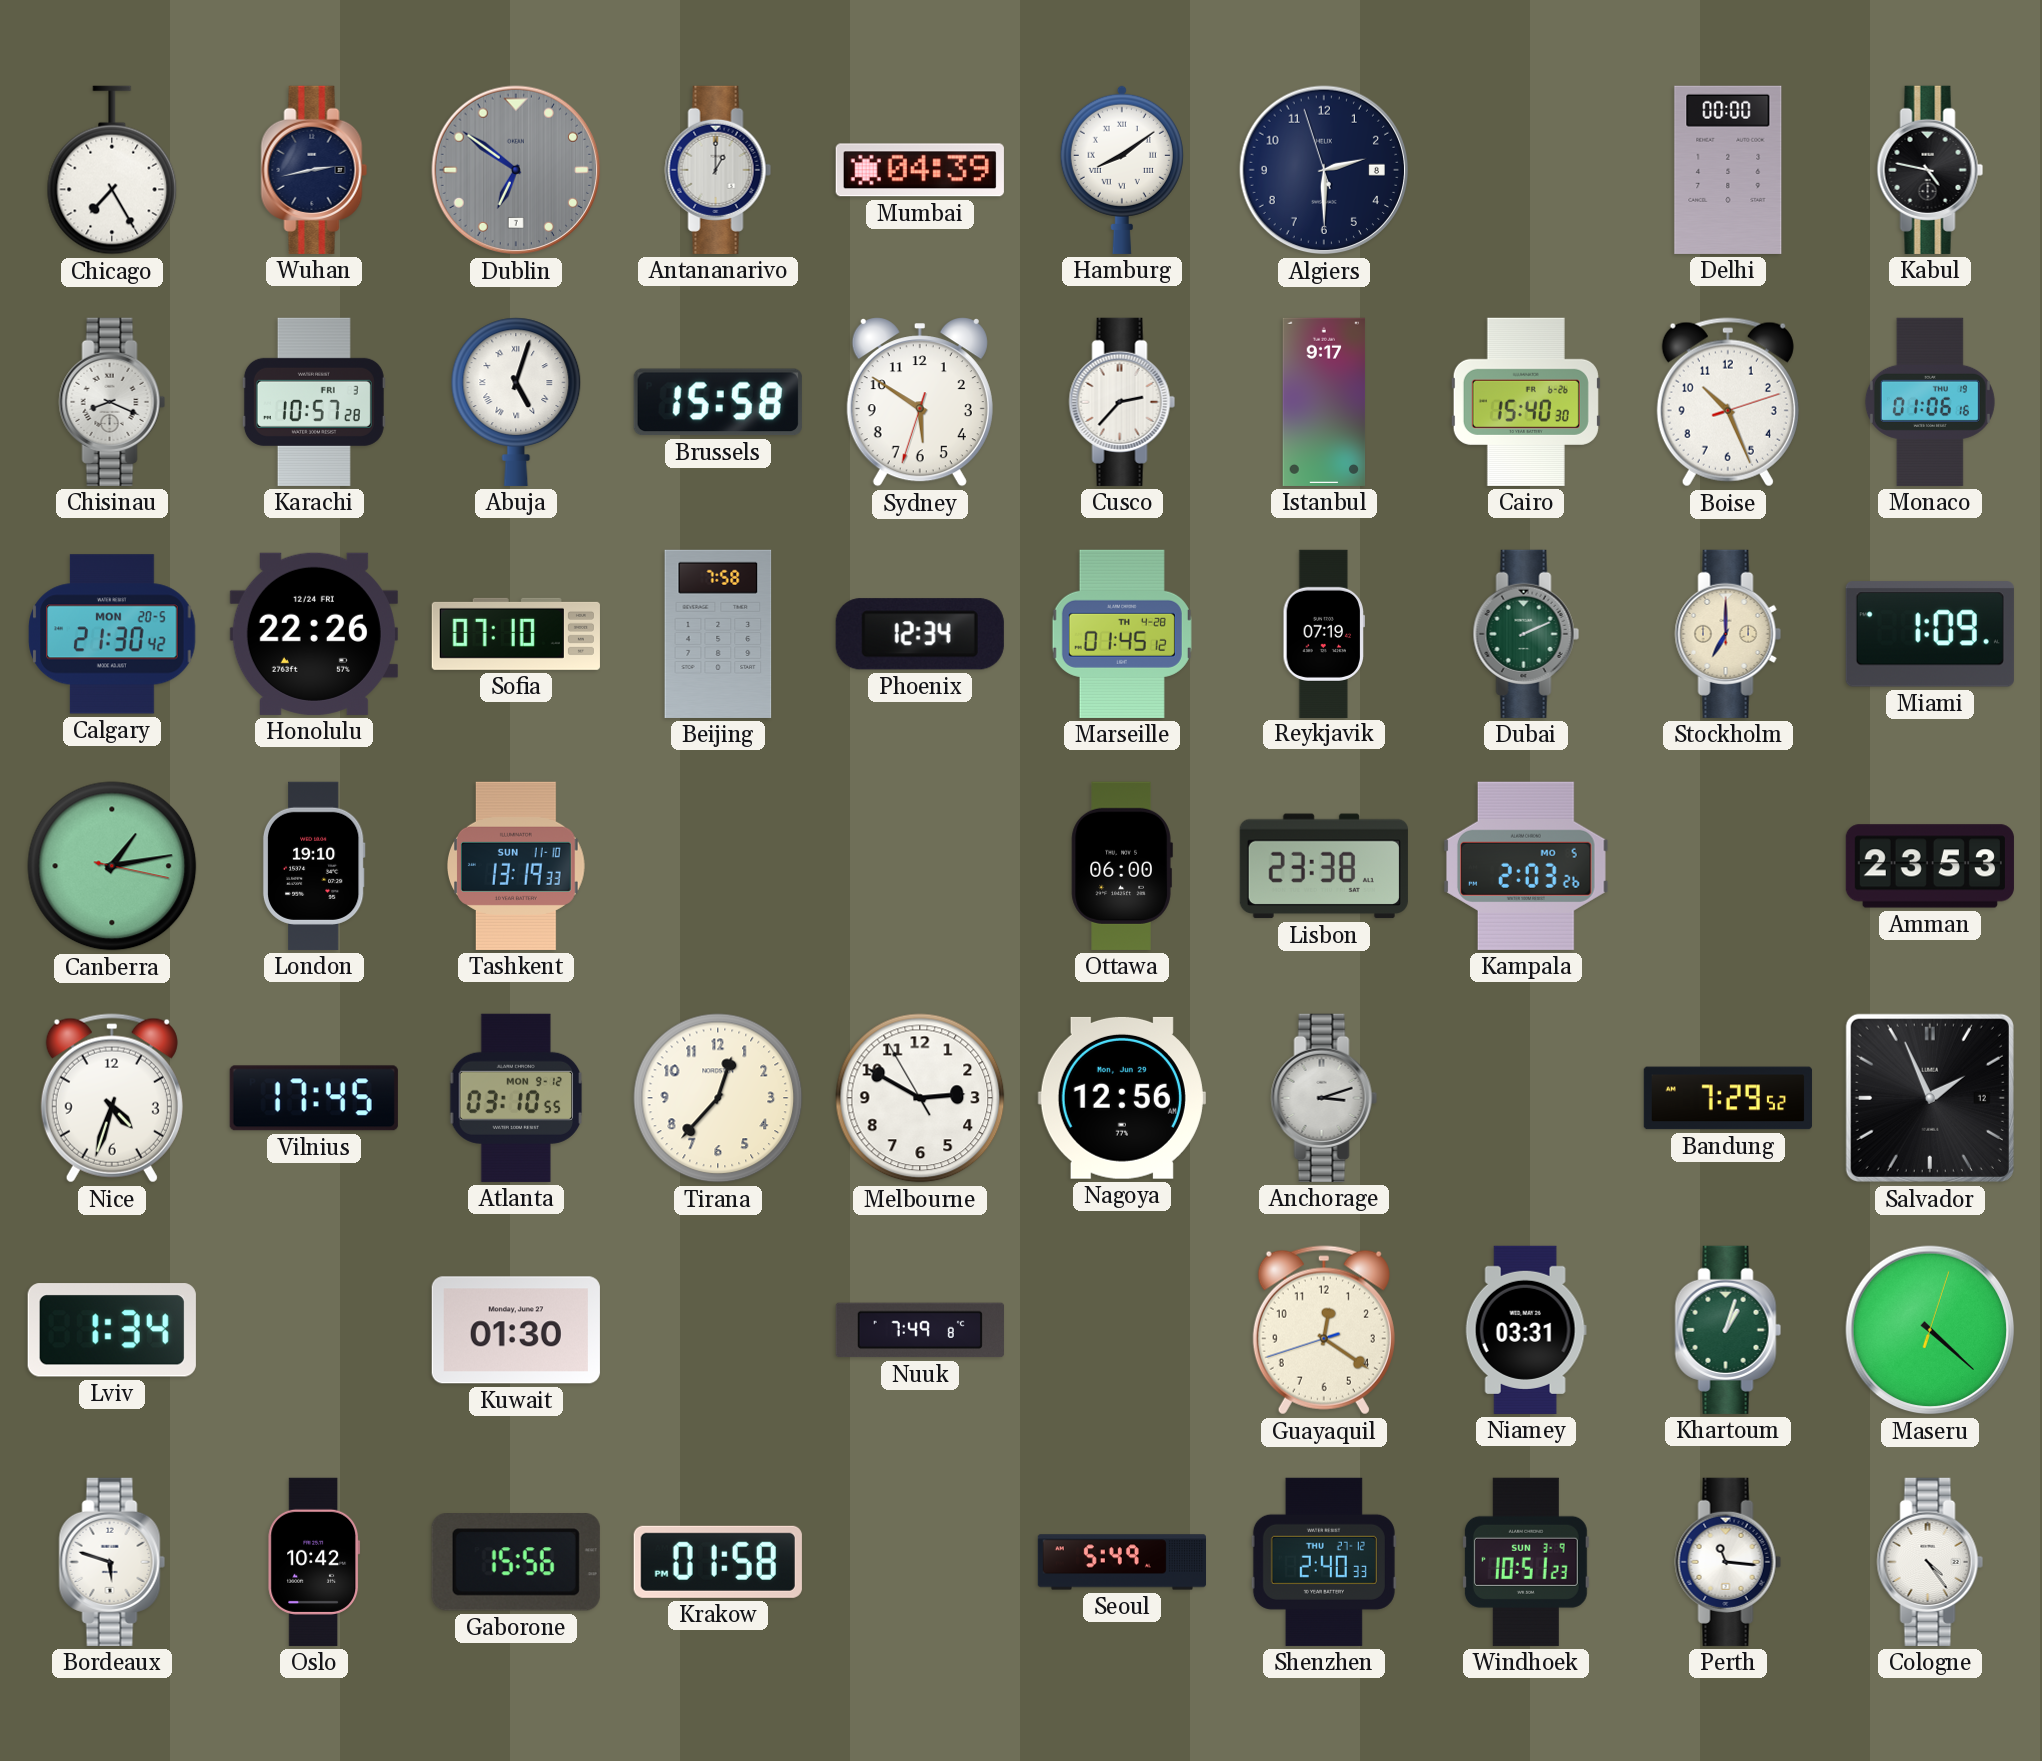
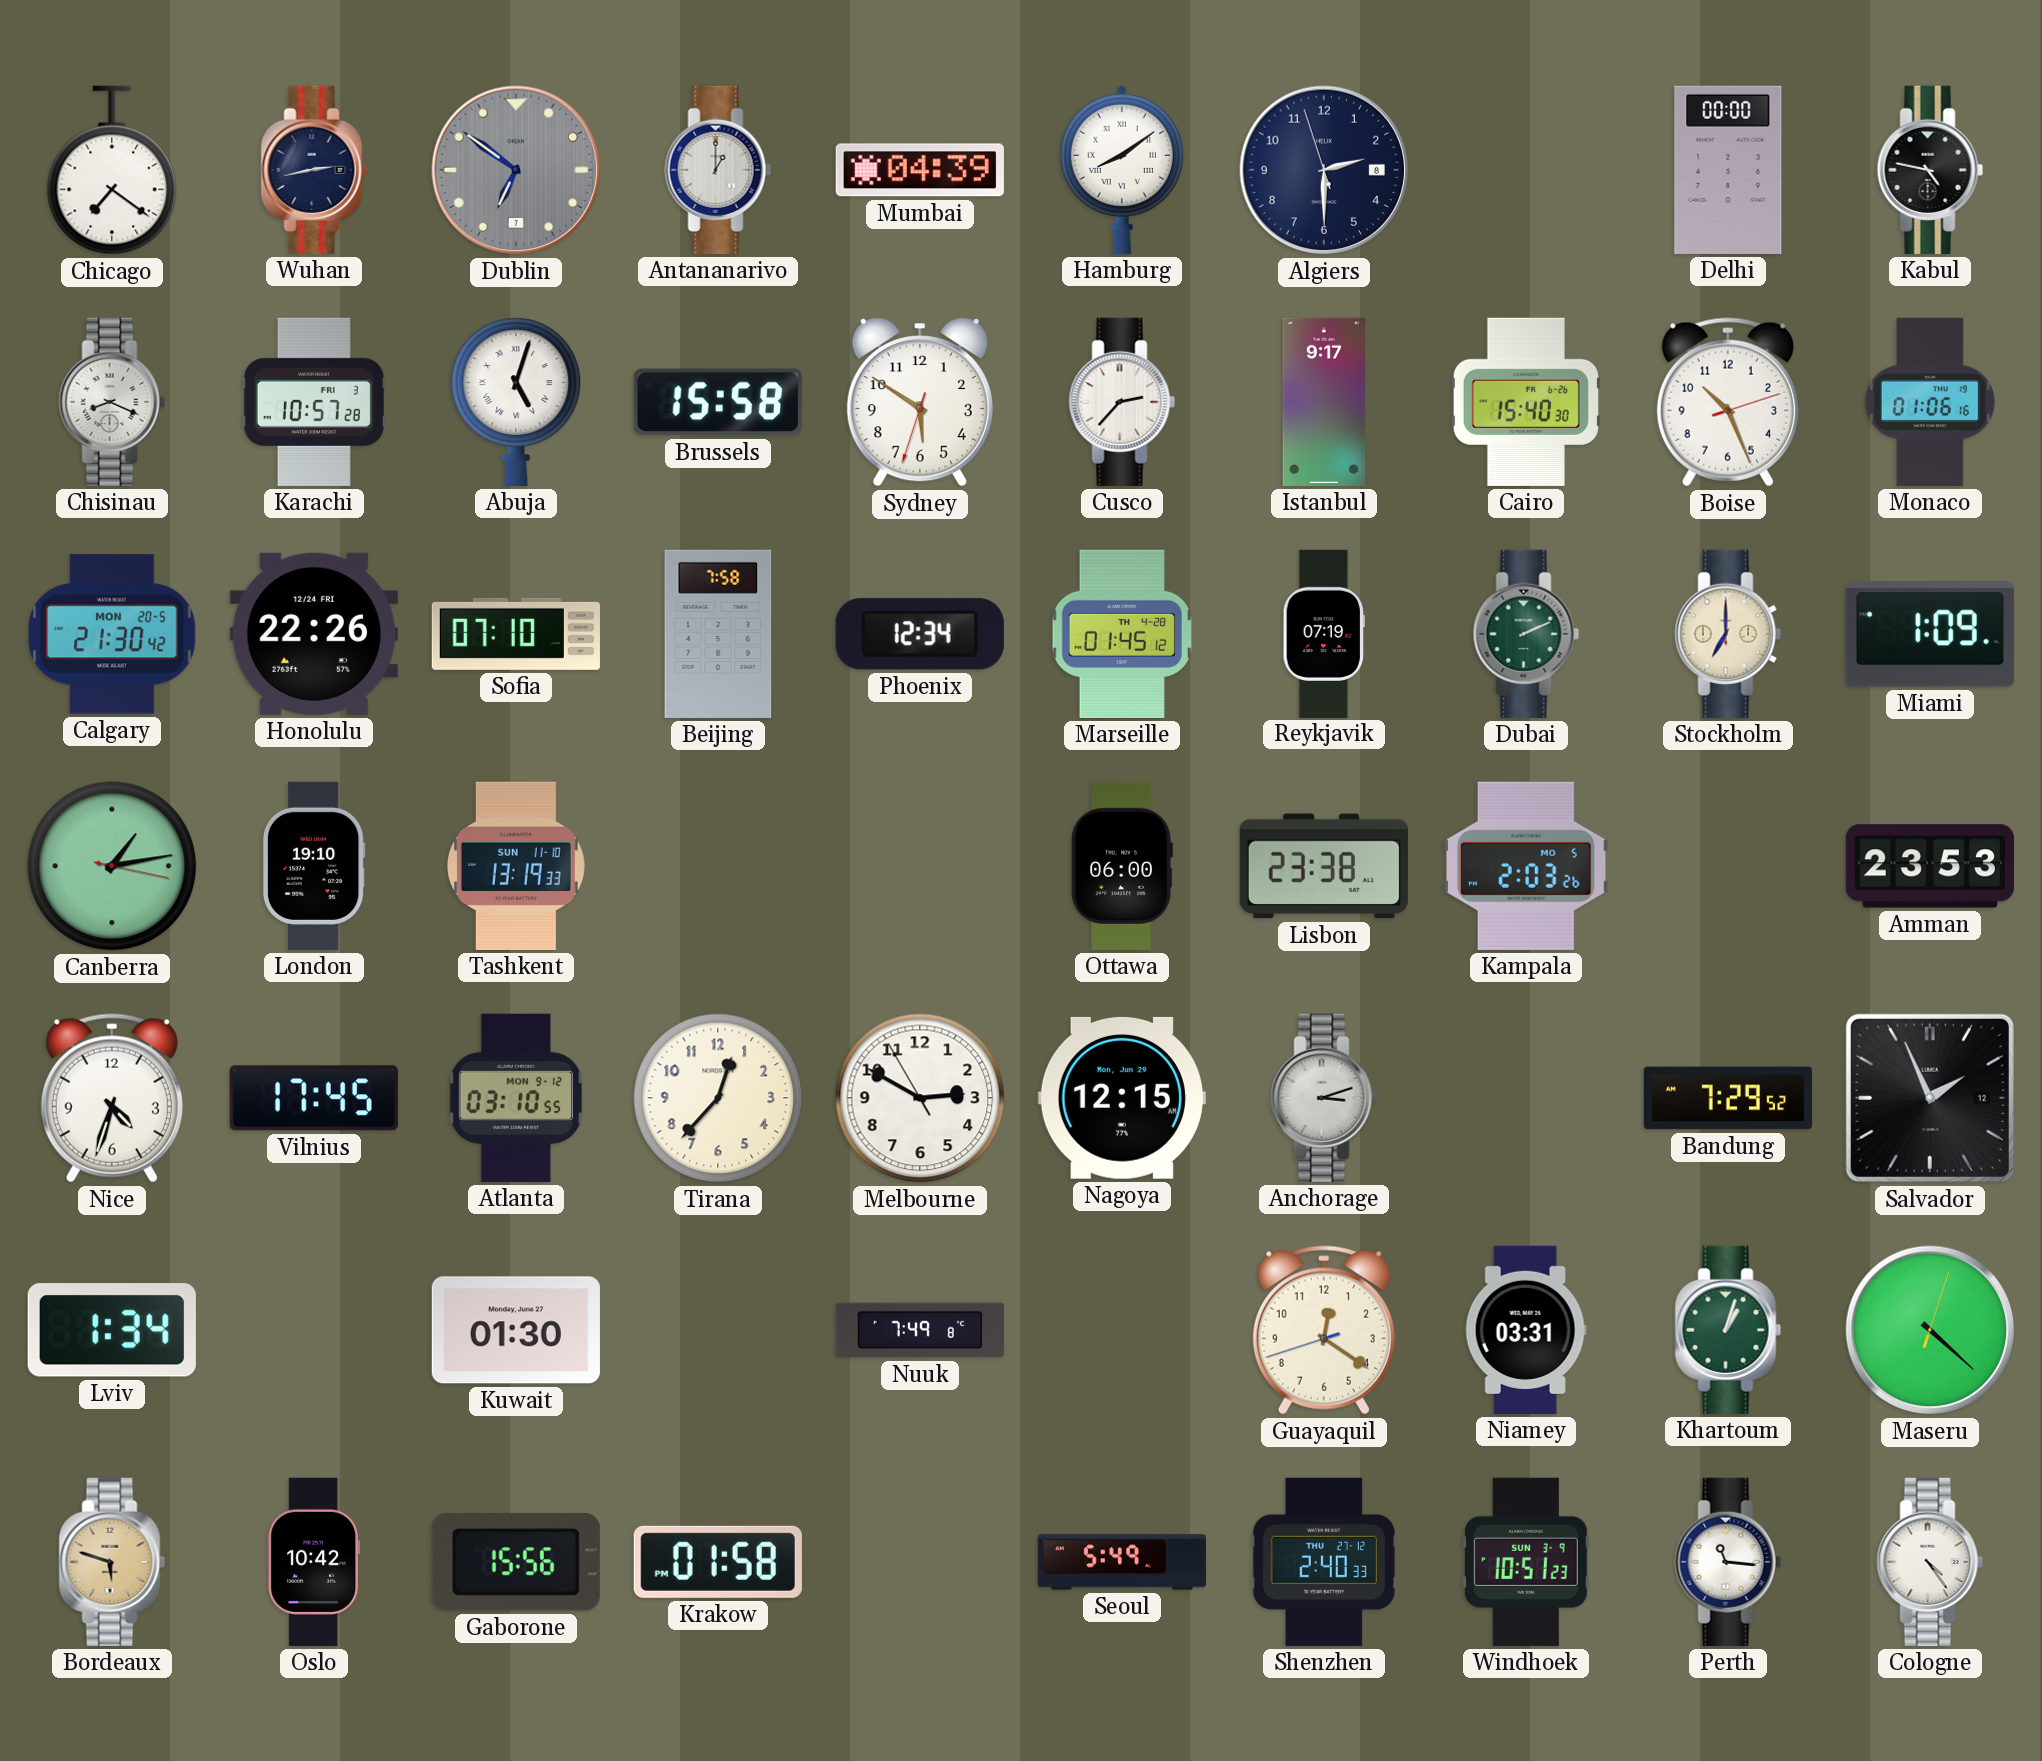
Chicago: 7:25 -> 7:21 (112, 170)
Nagoya: 12:56 -> 12:15 (1122, 1098)
Bordeaux dial: white -> champagne (112, 1562)
